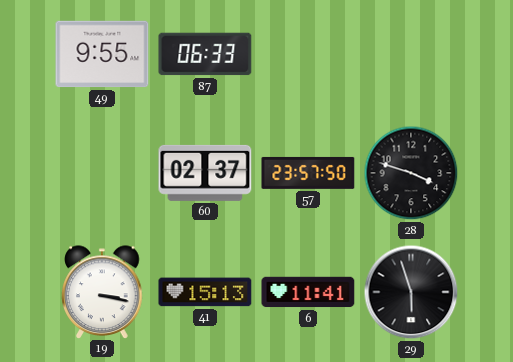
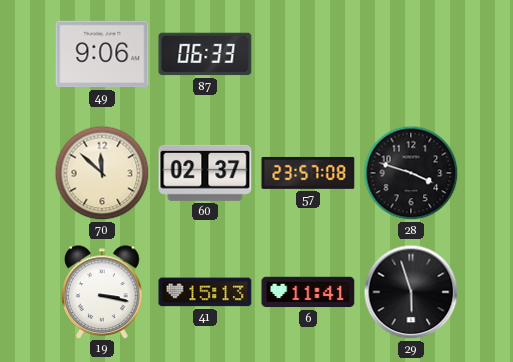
49: 9:55 -> 9:06 (102, 54)
70: none -> 11:52 (102, 173)
57: 23:57:50 -> 23:57:08 (308, 173)
